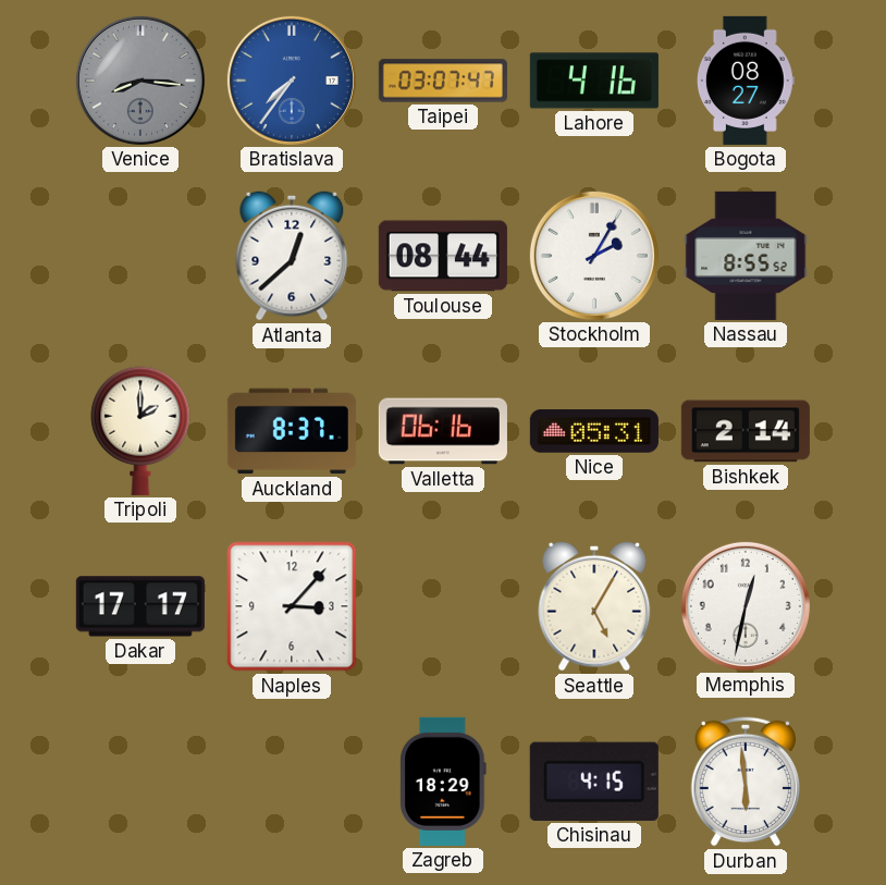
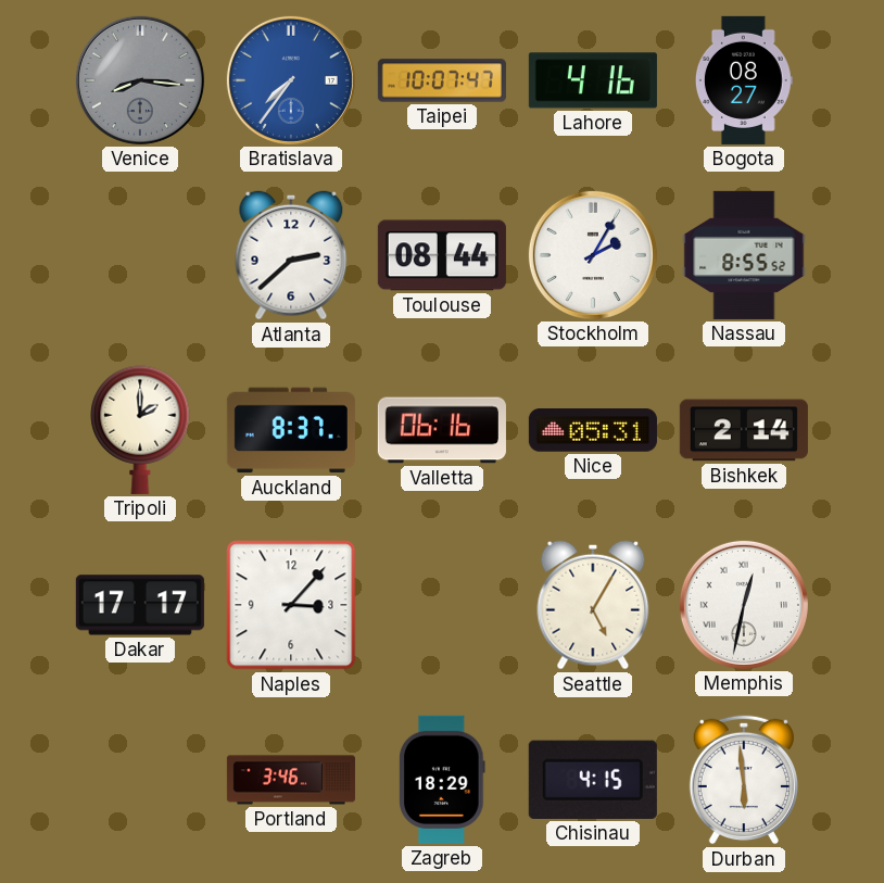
Taipei: 03:07 -> 10:07 (442, 80)
Atlanta: 12:38 -> 2:38 (291, 255)
Memphis numerals: Arabic -> Roman (744, 605)
Portland: none -> 3:46 (291, 780)
